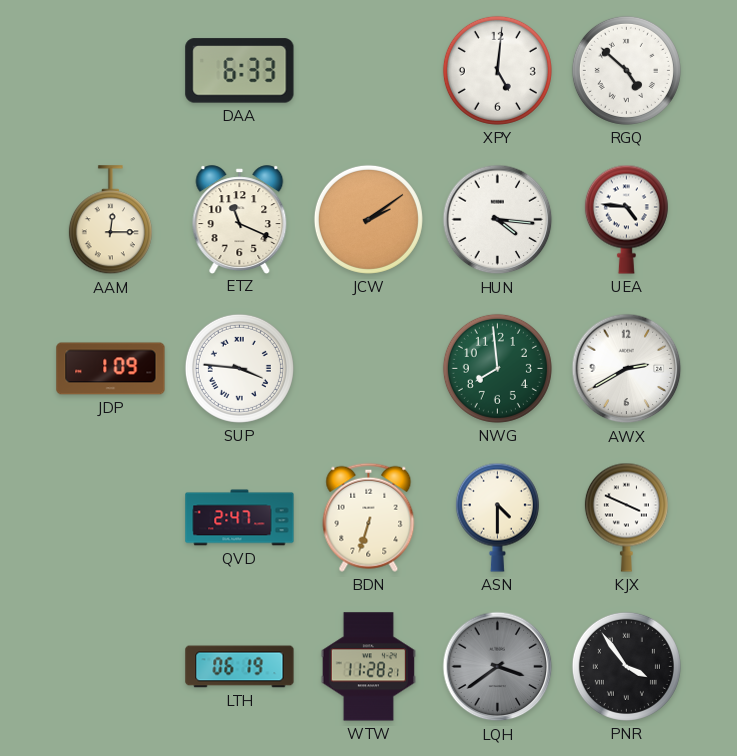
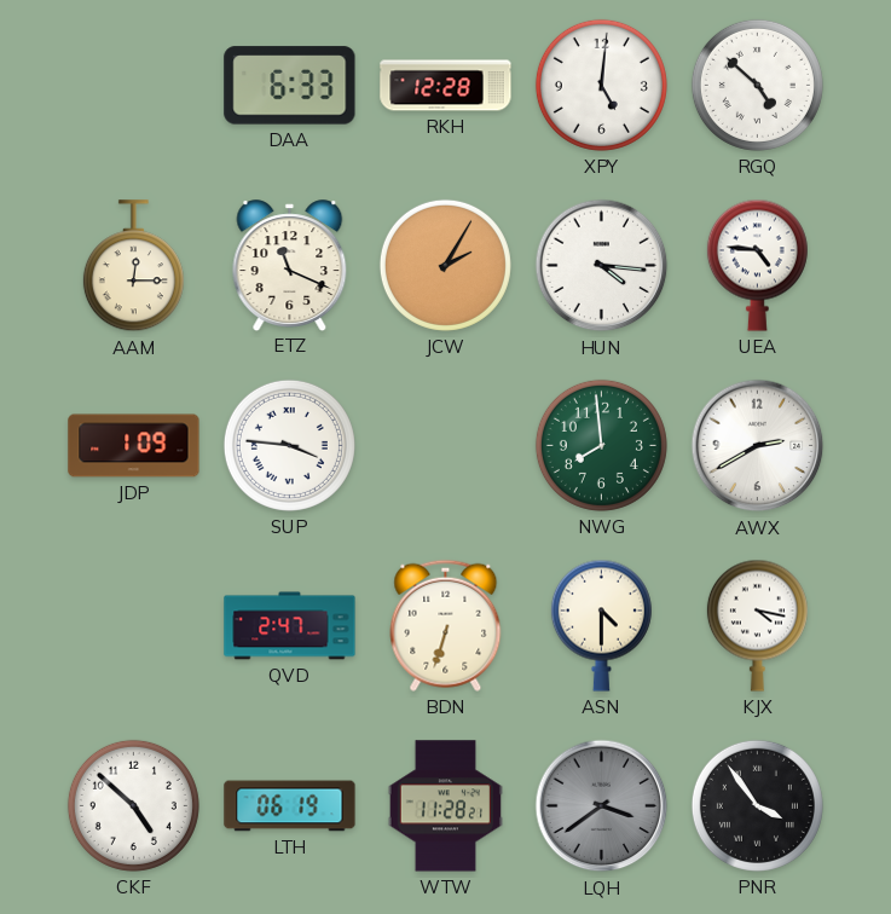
RKH: none -> 12:28 (446, 86)
JCW: 2:09 -> 2:05 (445, 265)
KJX: 3:49 -> 4:17 (757, 625)
CKF: none -> 4:52 (133, 805)
